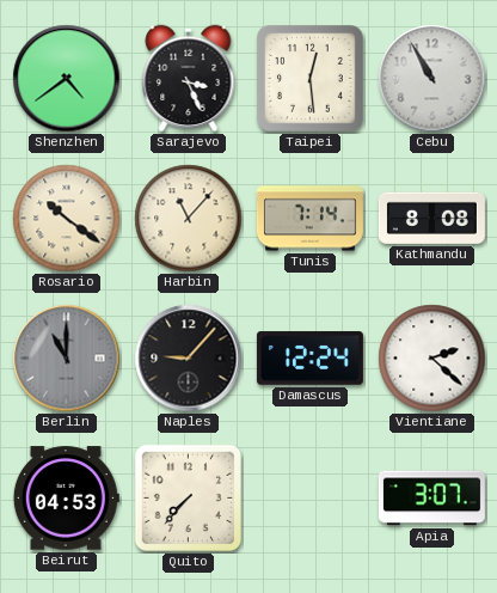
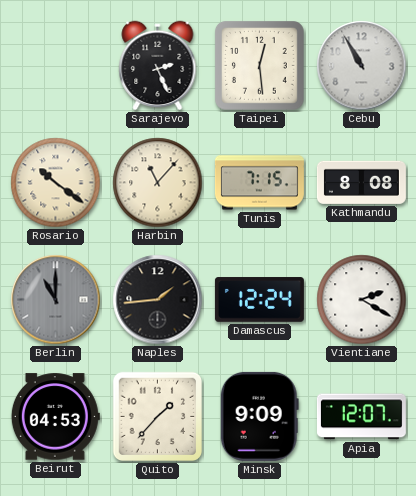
Shenzhen: 4:39 -> none (67, 79)
Sarajevo: 3:26 -> 2:26 (158, 66)
Tunis: 7:14 -> 7:15 (259, 183)
Naples: 9:07 -> 1:44 (158, 300)
Vientiane: 2:22 -> 2:20 (362, 300)
Quito: 7:37 -> 1:37 (158, 417)
Minsk: none -> 9:09 (259, 416)
Apia: 3:07 -> 12:07 (361, 417)
